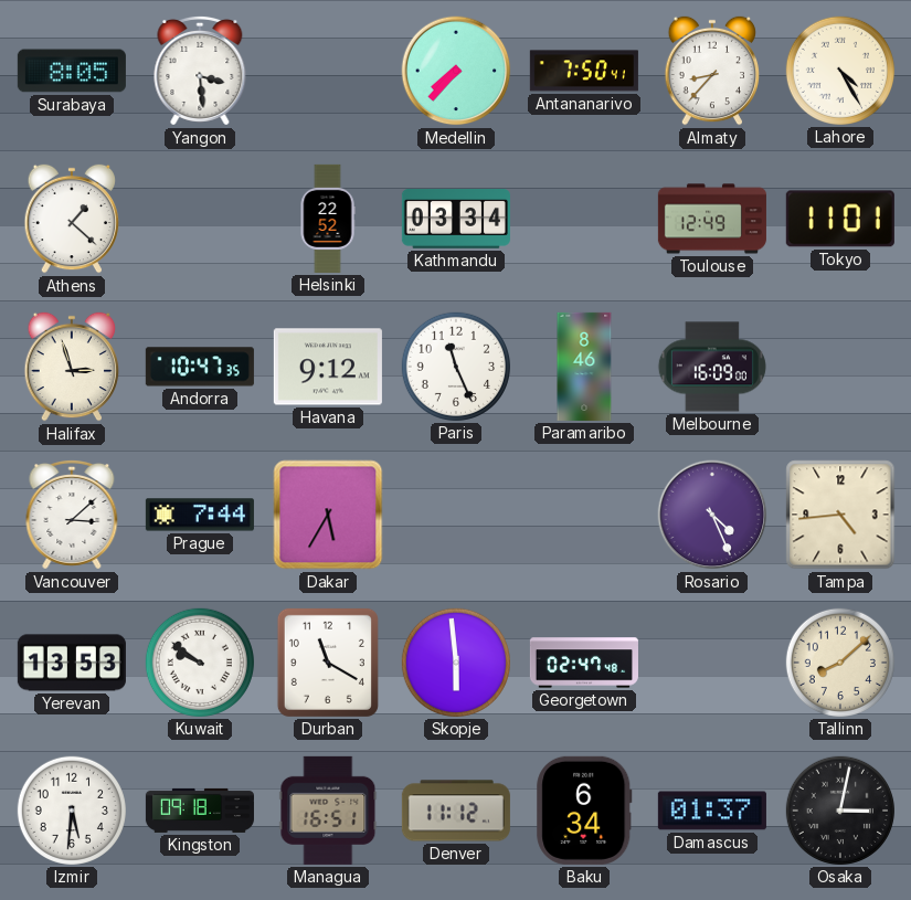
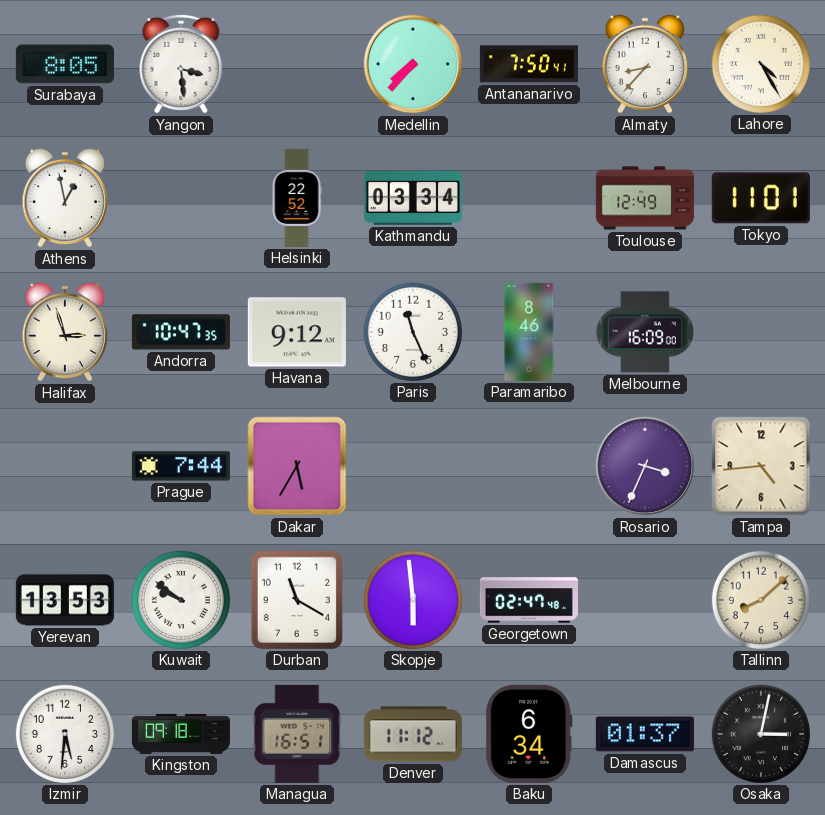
Athens: 1:22 -> 12:58 (65, 198)
Vancouver: 3:08 -> none (72, 515)
Rosario: 4:26 -> 3:34 (645, 466)
